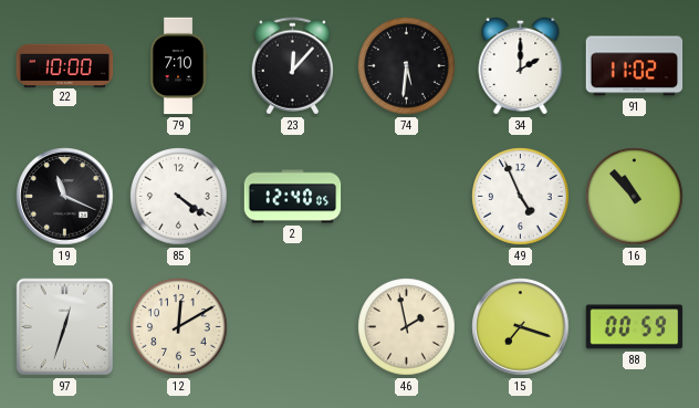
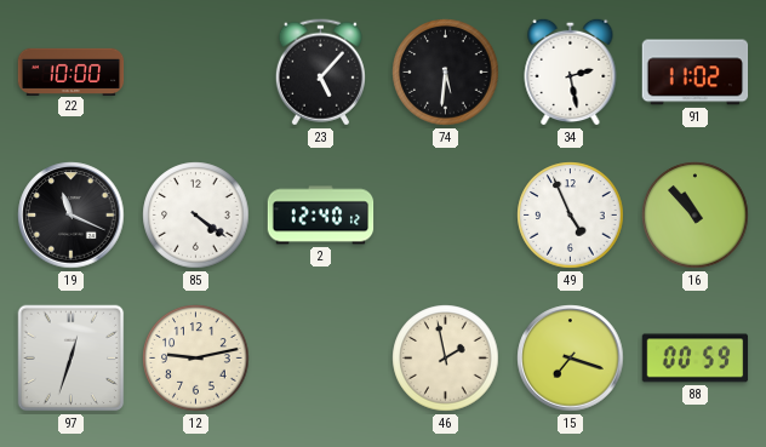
79: 7:10 -> none (178, 66)
23: 12:07 -> 5:07 (320, 73)
34: 2:00 -> 2:28 (571, 71)
2: 12:40:05 -> 12:40:12 (321, 216)
12: 12:10 -> 9:13 (196, 359)
